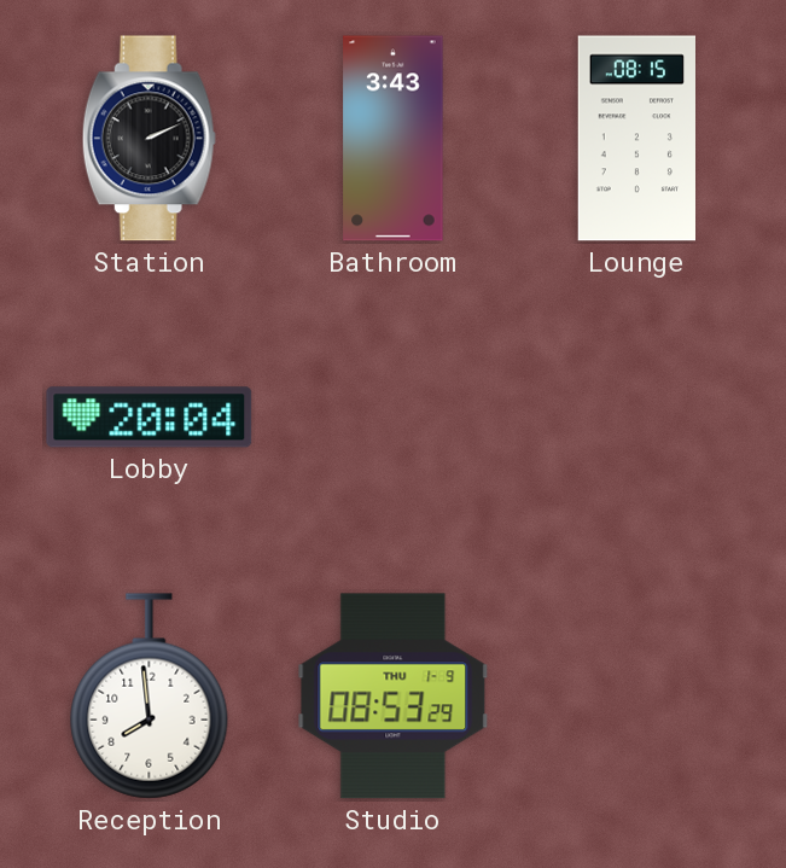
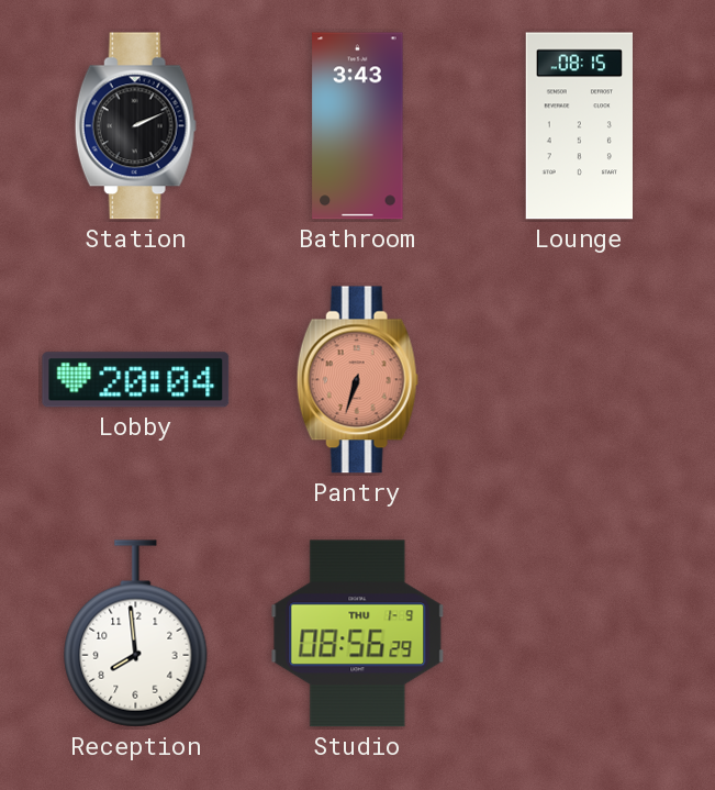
Pantry: none -> 6:33 (357, 380)
Studio: 08:53 -> 08:56 (358, 634)
